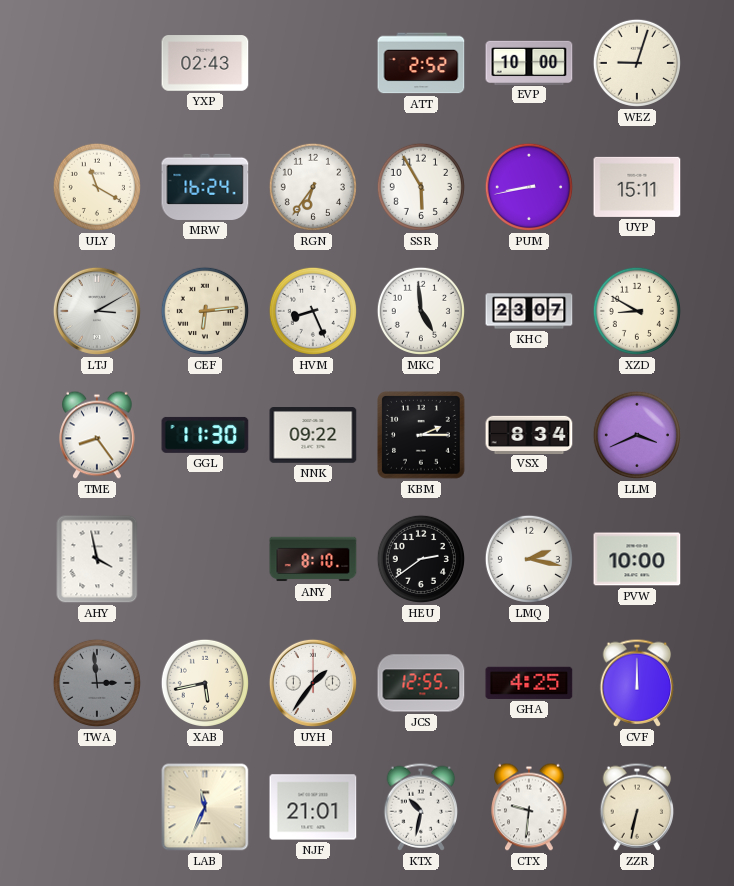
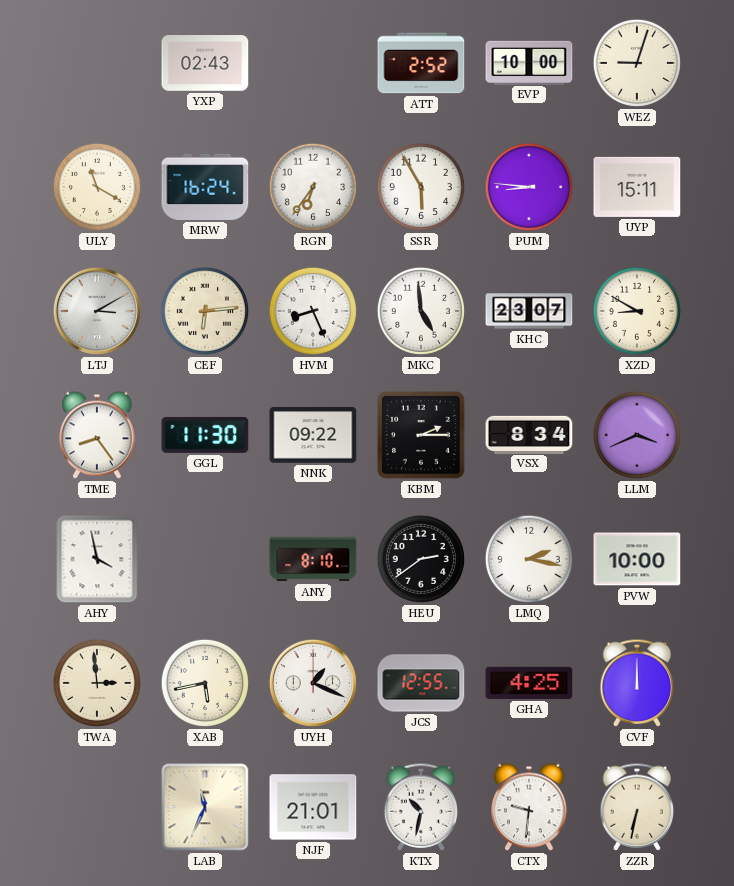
PUM: 8:43 -> 8:46 (529, 187)
TWA dial: grey -> cream (97, 683)
UYH: 1:36 -> 1:19 (313, 683)
